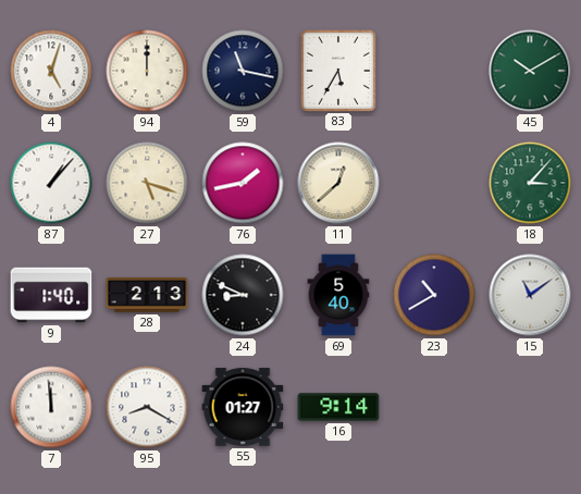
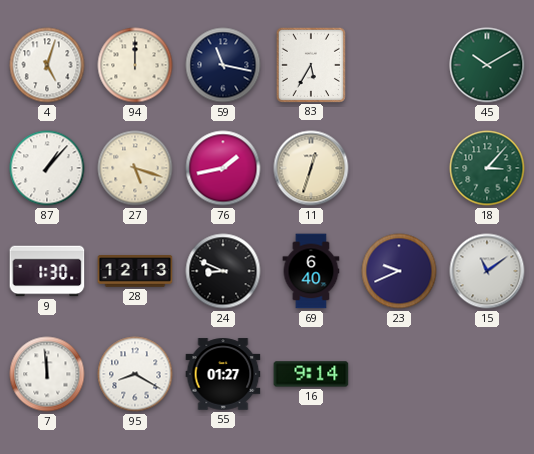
11: 12:38 -> 12:33 (311, 168)
9: 1:40 -> 1:30 (47, 271)
28: 2:13 -> 12:13 (135, 272)
69: 5:40 -> 6:40 (311, 271)
23: 10:40 -> 9:41 (399, 271)
